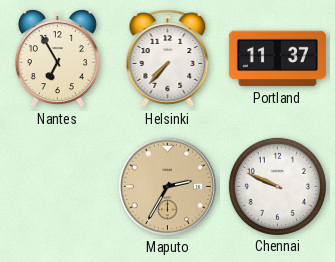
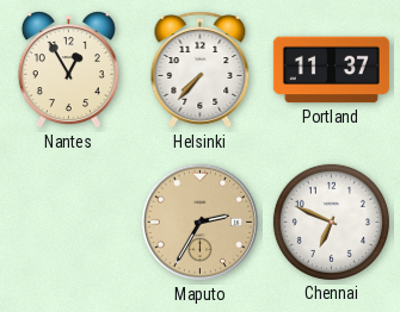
Nantes: 6:55 -> 12:55 (68, 70)
Chennai: 9:49 -> 6:49 (331, 221)
